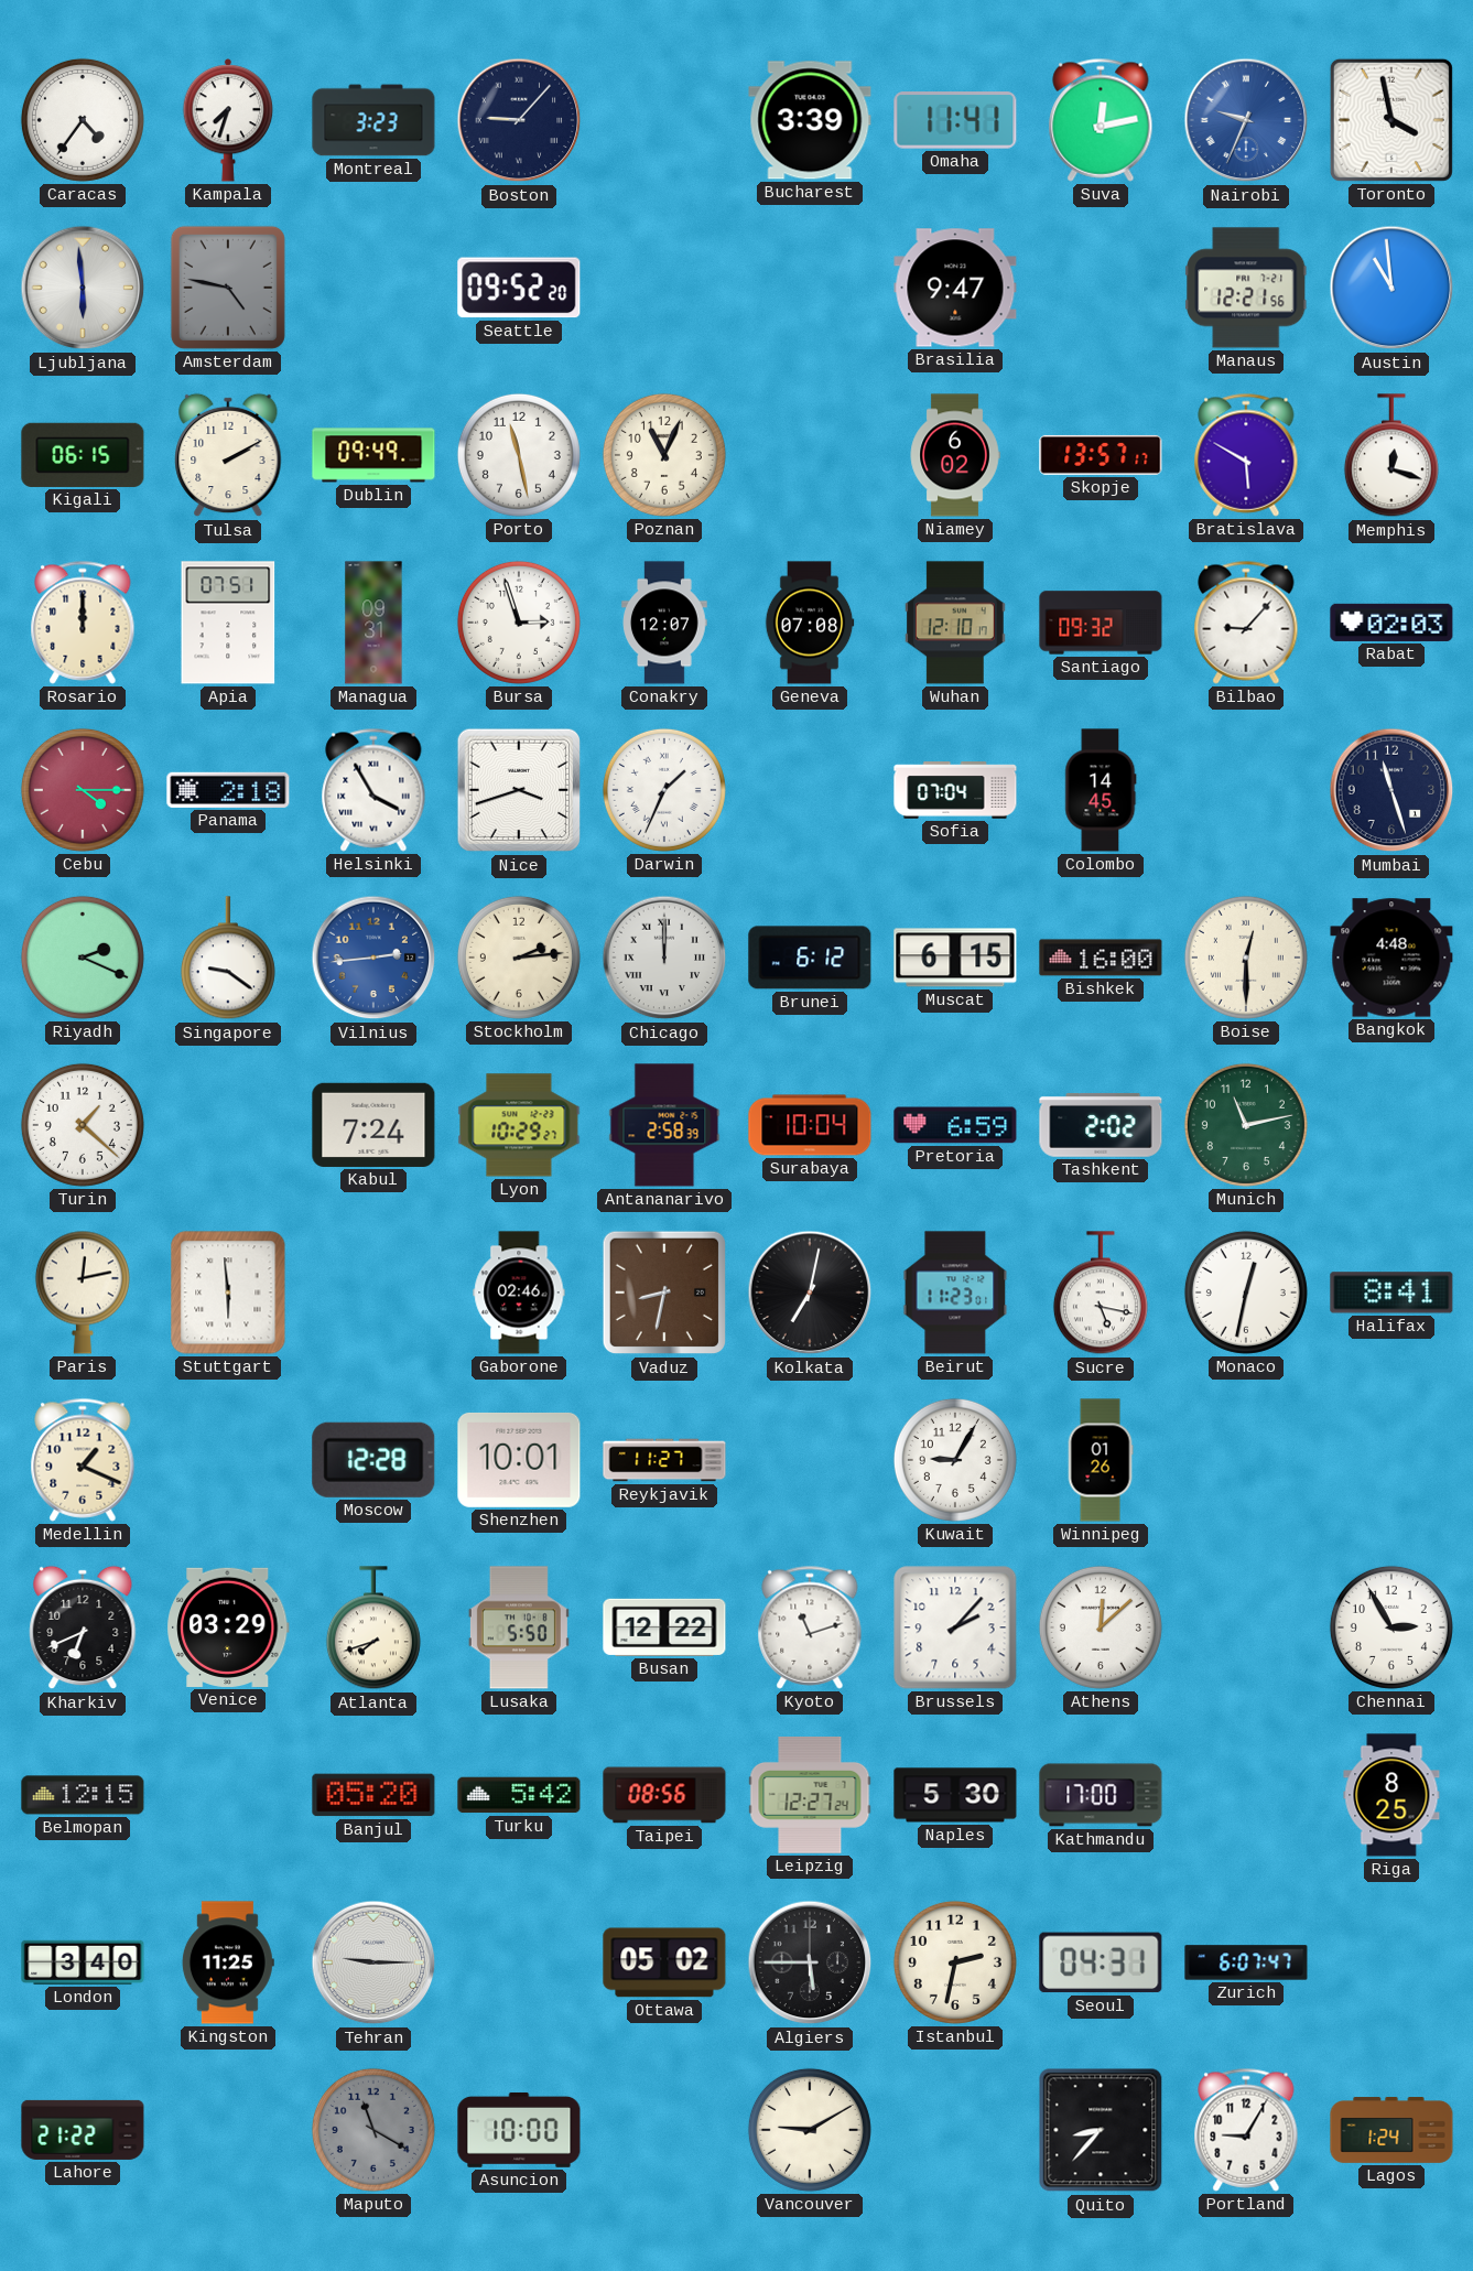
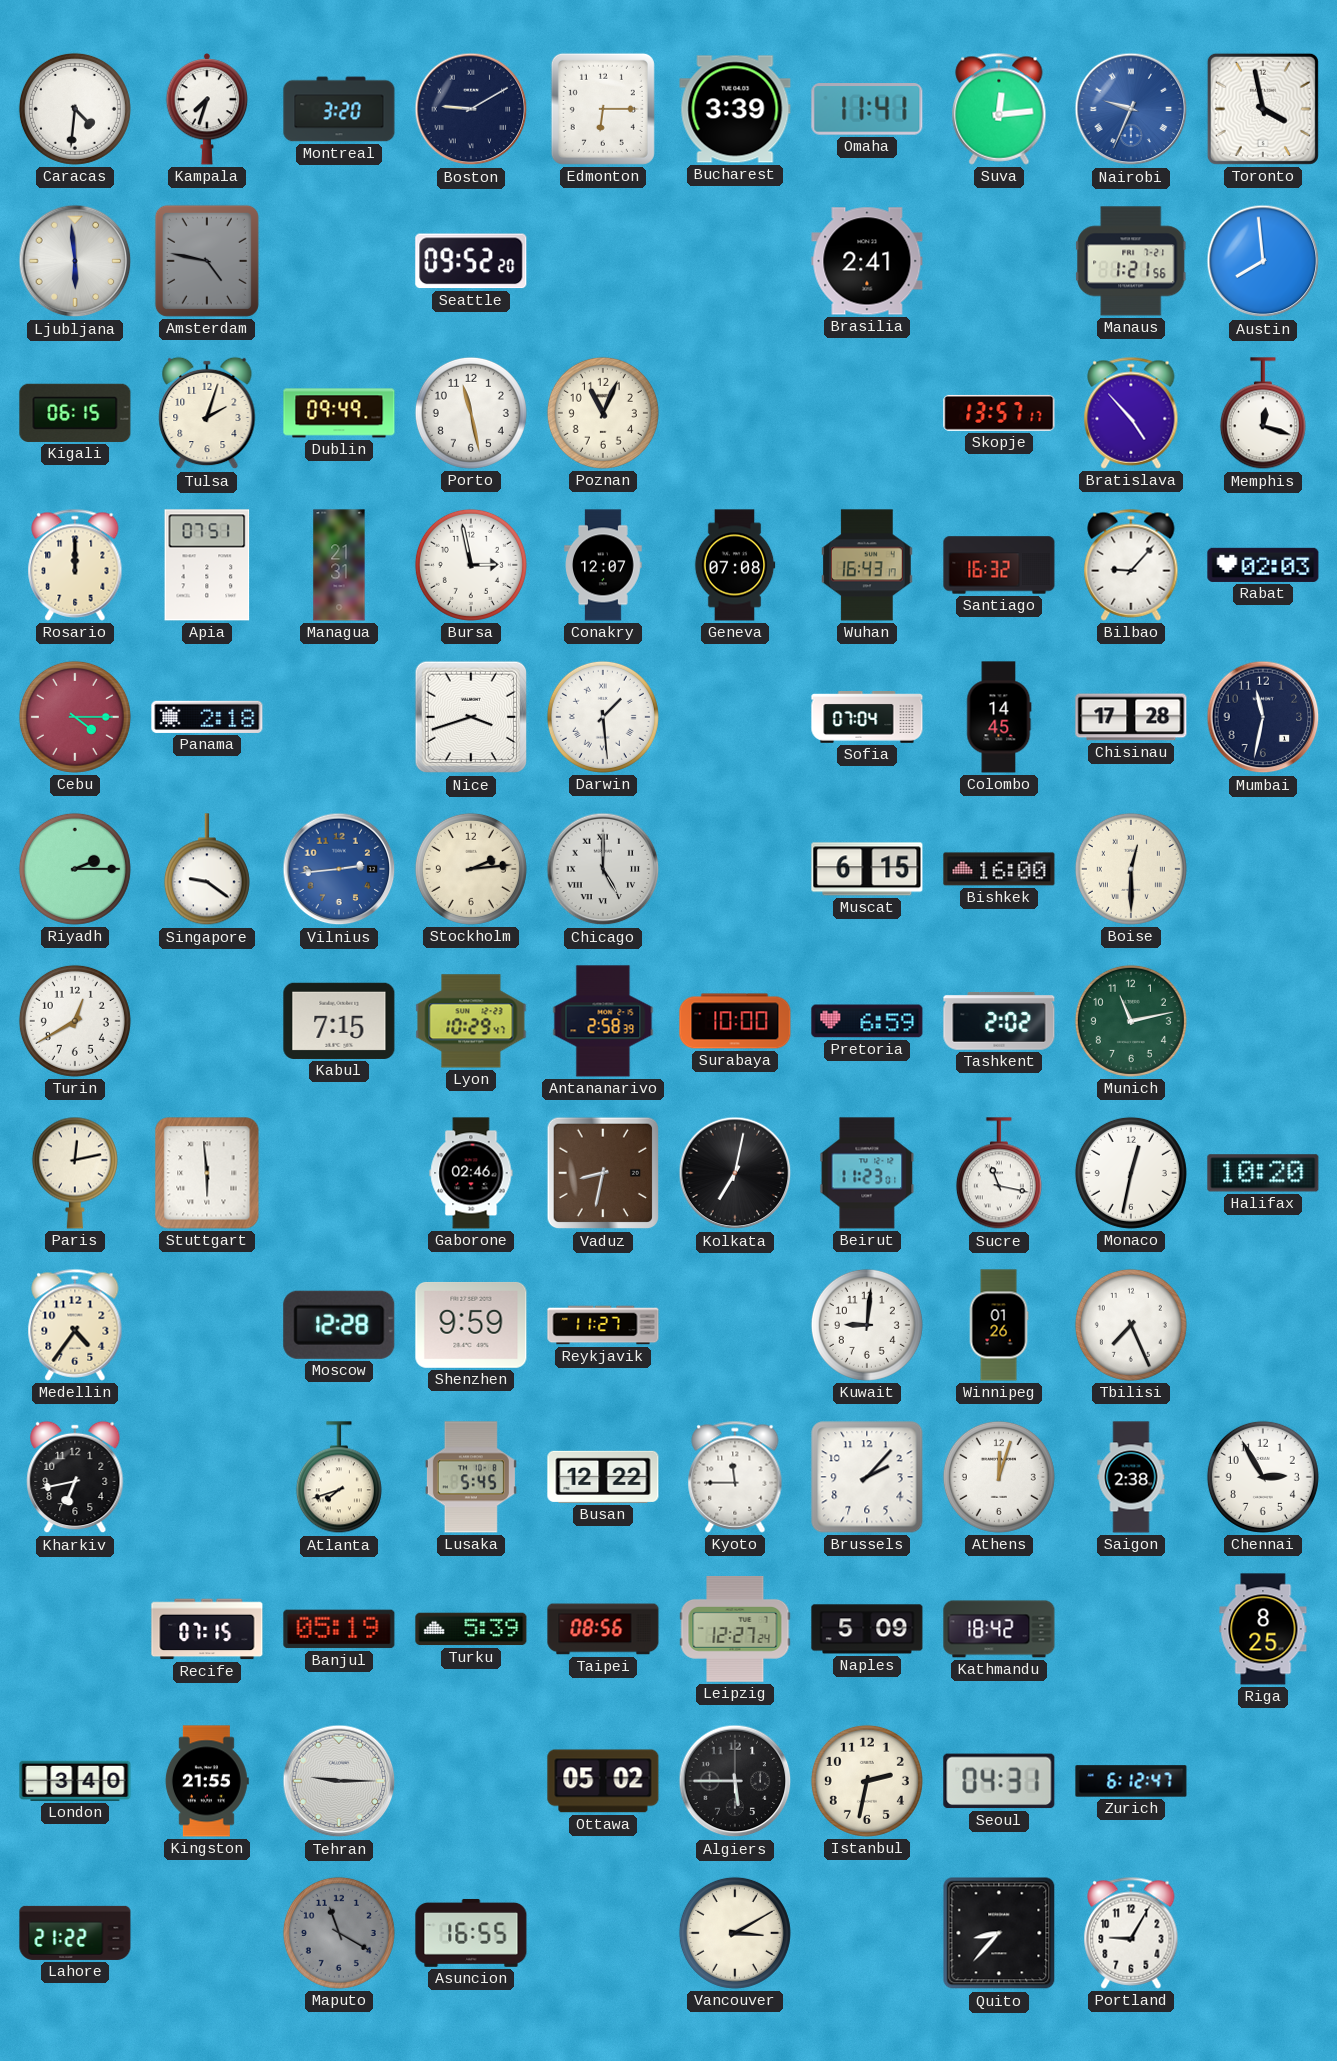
Caracas: 4:36 -> 4:31 (75, 109)
Montreal: 3:23 -> 3:20 (339, 109)
Boston: 9:07 -> 9:10 (471, 109)
Edmonton: none -> 6:15 (603, 109)
Suva: 12:13 -> 12:14 (999, 109)
Brasilia: 9:47 -> 2:41 (867, 261)
Manaus: 12:21 -> 1:21 (1131, 261)
Austin: 10:59 -> 7:59 (1263, 261)
Tulsa: 2:10 -> 2:03 (207, 413)
Niamey: 6:02 -> none (955, 455)
Bratislava: 5:50 -> 4:53 (1131, 413)
Managua: 09:31 -> 21:31 (339, 565)
Bursa: 2:57 -> 2:58 (471, 565)
Wuhan: 12:10 -> 16:43 (868, 565)
Santiago: 09:32 -> 16:32 (999, 565)
Helsinki: 3:55 -> none (373, 790)
Darwin: 1:34 -> 1:29 (603, 717)
Chisinau: none -> 17:28 (1131, 717)
Mumbai: 11:27 -> 11:32 (1263, 717)
Riyadh: 2:19 -> 2:15 (75, 869)
Chicago: 12:00 -> 5:00 (603, 869)
Brunei: 6:12 -> none (810, 958)
Bangkok: 4:48 -> none (1391, 958)
Turin: 1:22 -> 12:40 (75, 1021)
Kabul: 7:24 -> 7:15 (339, 1021)
Lyon: 10:29:27 -> 10:29:47 (471, 1021)
Surabaya: 10:04 -> 10:00 (735, 1021)
Sucre: 5:17 -> 11:17 (999, 1174)
Halifax: 8:41 -> 10:20 (1263, 1173)
Medellin: 1:19 -> 4:36 (75, 1325)
Shenzhen: 10:01 -> 9:59 (471, 1325)
Kuwait: 9:05 -> 9:01 (867, 1325)
Tbilisi: none -> 7:26 (1131, 1325)
Kharkiv: 6:41 -> 6:43 (75, 1477)
Venice: 03:29 -> none (228, 1627)
Lusaka: 5:50 -> 5:45 (471, 1477)
Kyoto: 11:12 -> 11:45 (735, 1477)
Athens: 12:08 -> 12:03 (999, 1477)
Saigon: none -> 2:38 (1131, 1477)
Belmopan: 12:15 -> none (83, 1795)
Recife: none -> 07:15 (207, 1629)
Banjul: 05:20 -> 05:19 (339, 1629)
Turku: 5:42 -> 5:39 (471, 1629)
Naples: 5:30 -> 5:09 (867, 1629)
Kathmandu: 17:00 -> 18:42 (999, 1629)
Kingston: 11:25 -> 21:55 (207, 1781)
Zurich: 6:07 -> 6:12 (1131, 1781)
Asuncion: 10:00 -> 16:55 (471, 1933)
Vancouver: 9:10 -> 3:10 (735, 1933)
Lagos: 1:24 -> none (1391, 2130)
